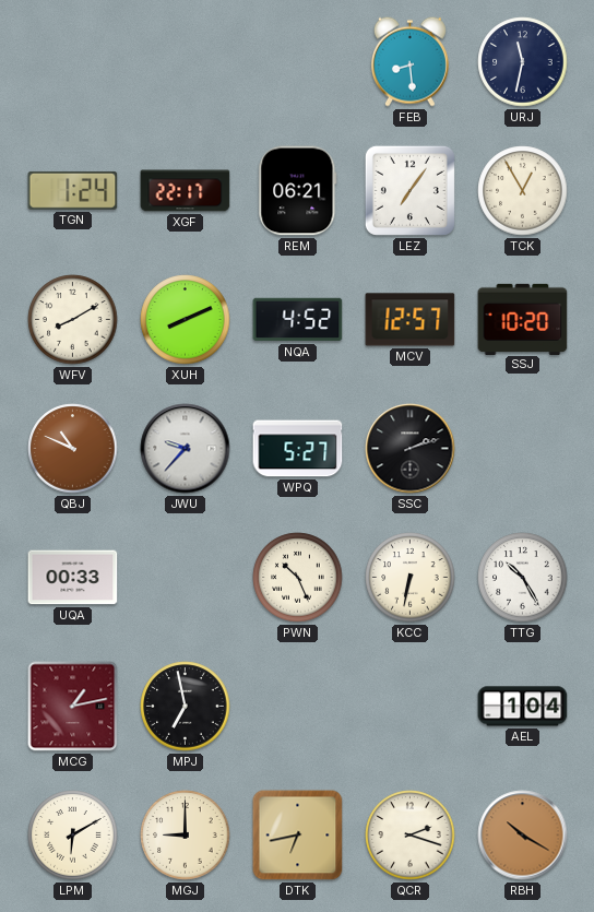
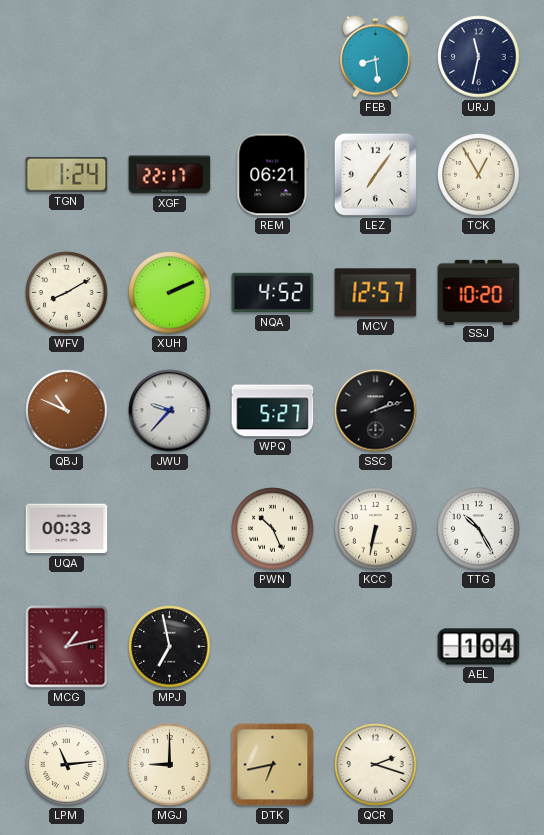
XUH: 8:11 -> 2:11 (170, 293)
LPM: 6:10 -> 11:14 (67, 765)
RBH: 10:20 -> none (523, 836)
